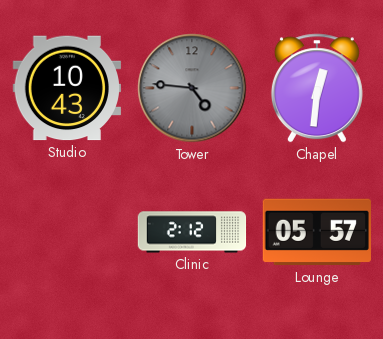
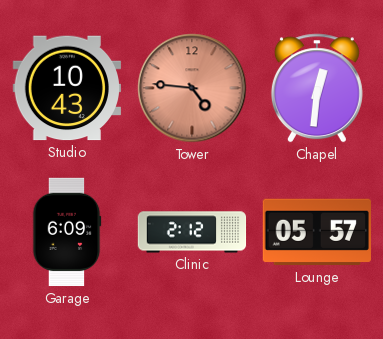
Tower dial: grey -> salmon (192, 88)
Garage: none -> 6:09 (67, 232)
